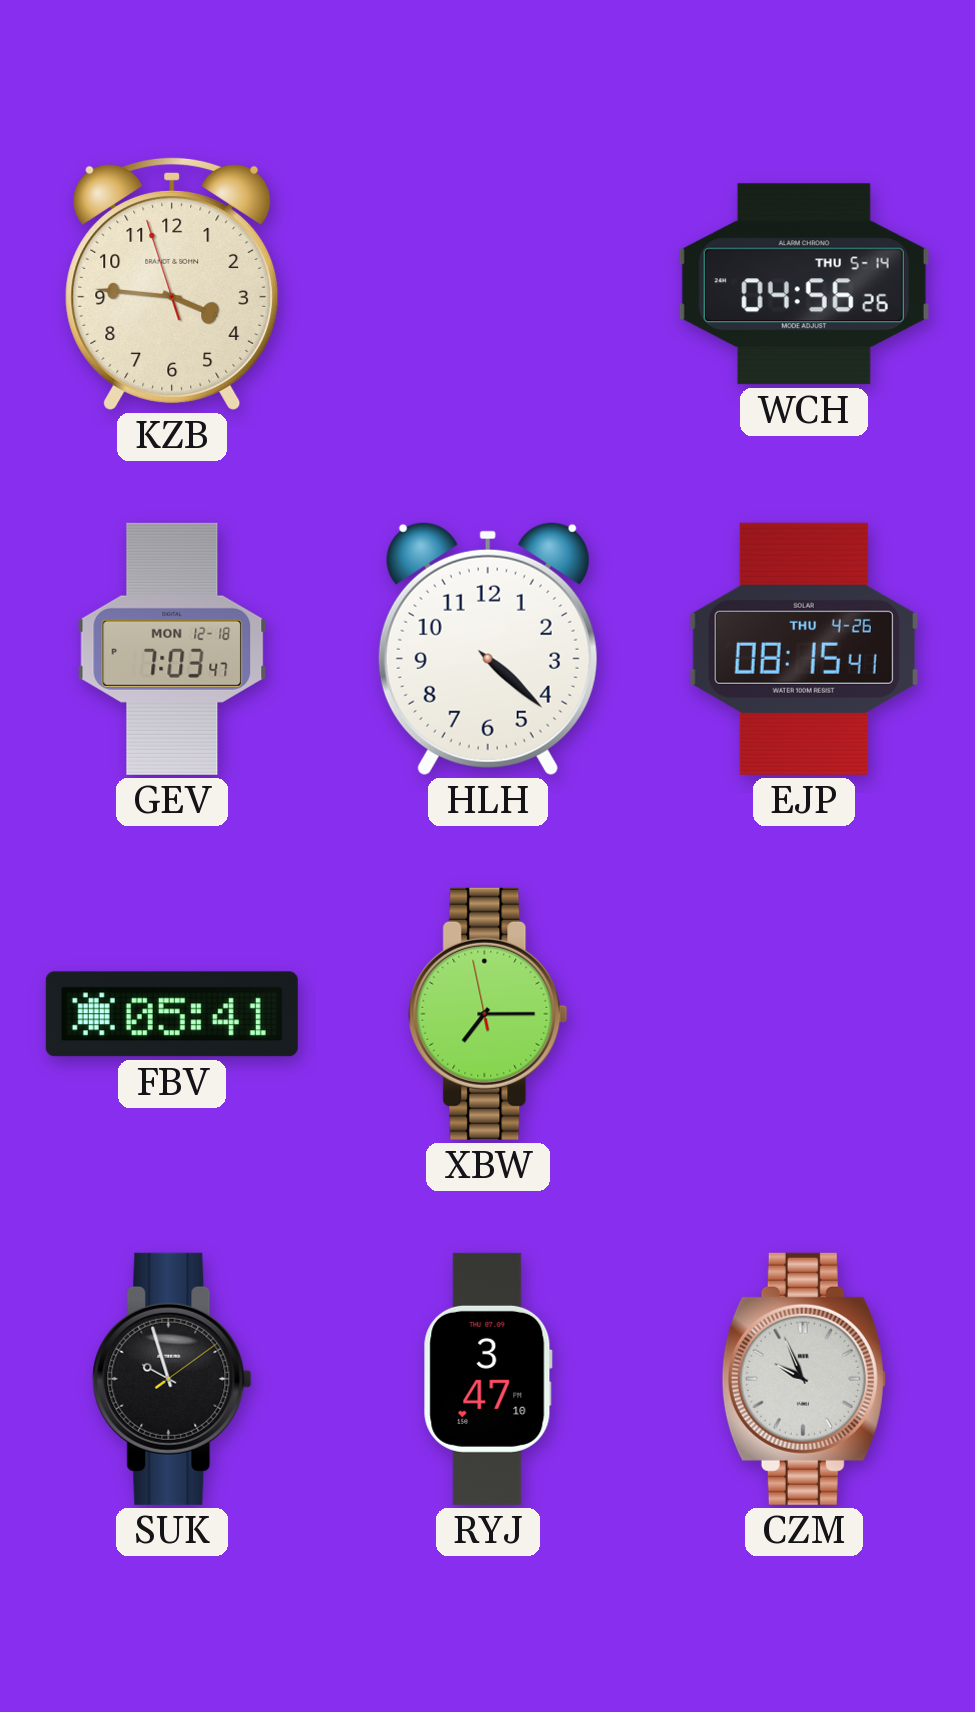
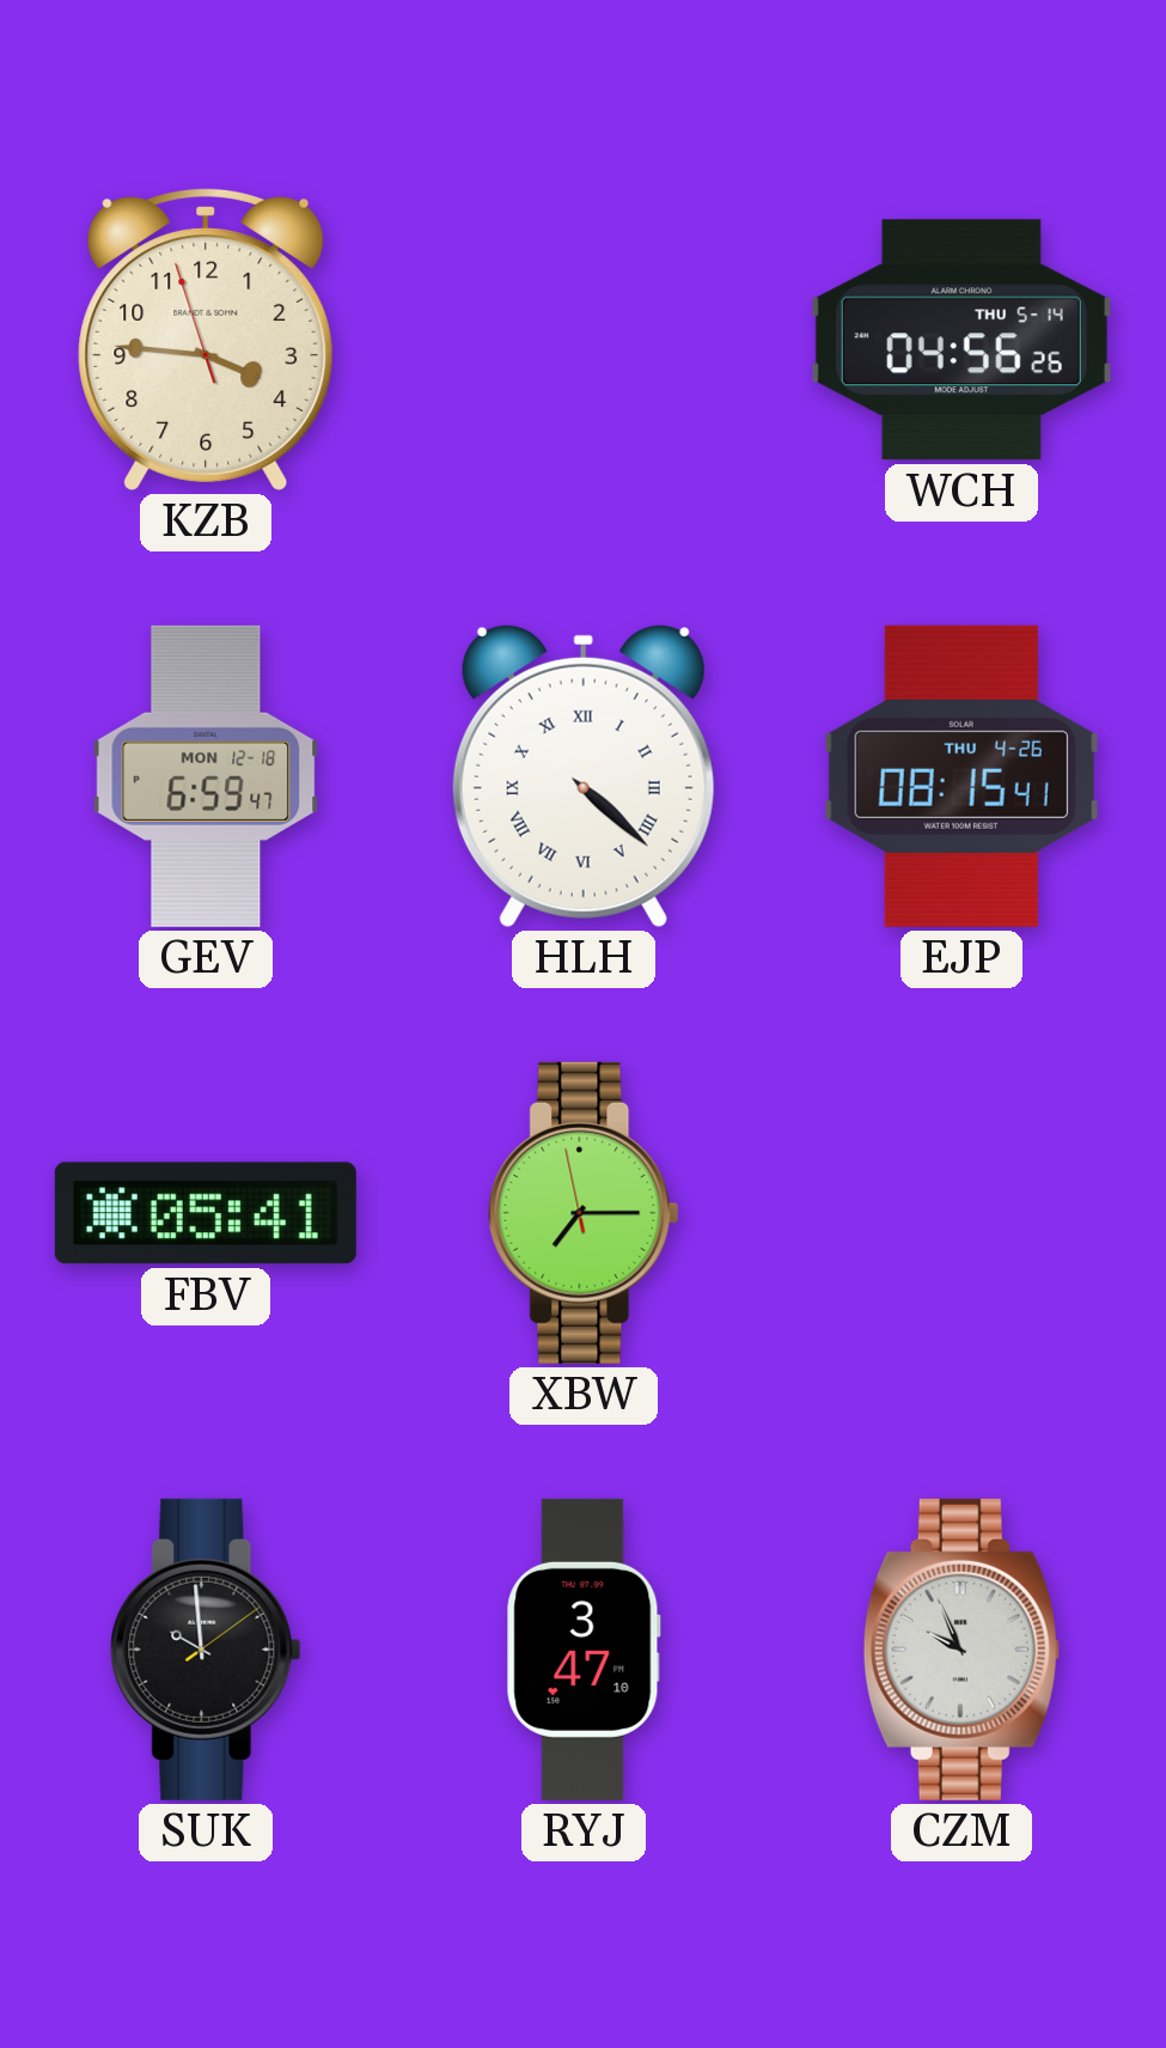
GEV: 7:03 -> 6:59 (206, 776)
HLH numerals: Arabic -> Roman (584, 775)
SUK: 9:57 -> 9:59 (206, 1650)
